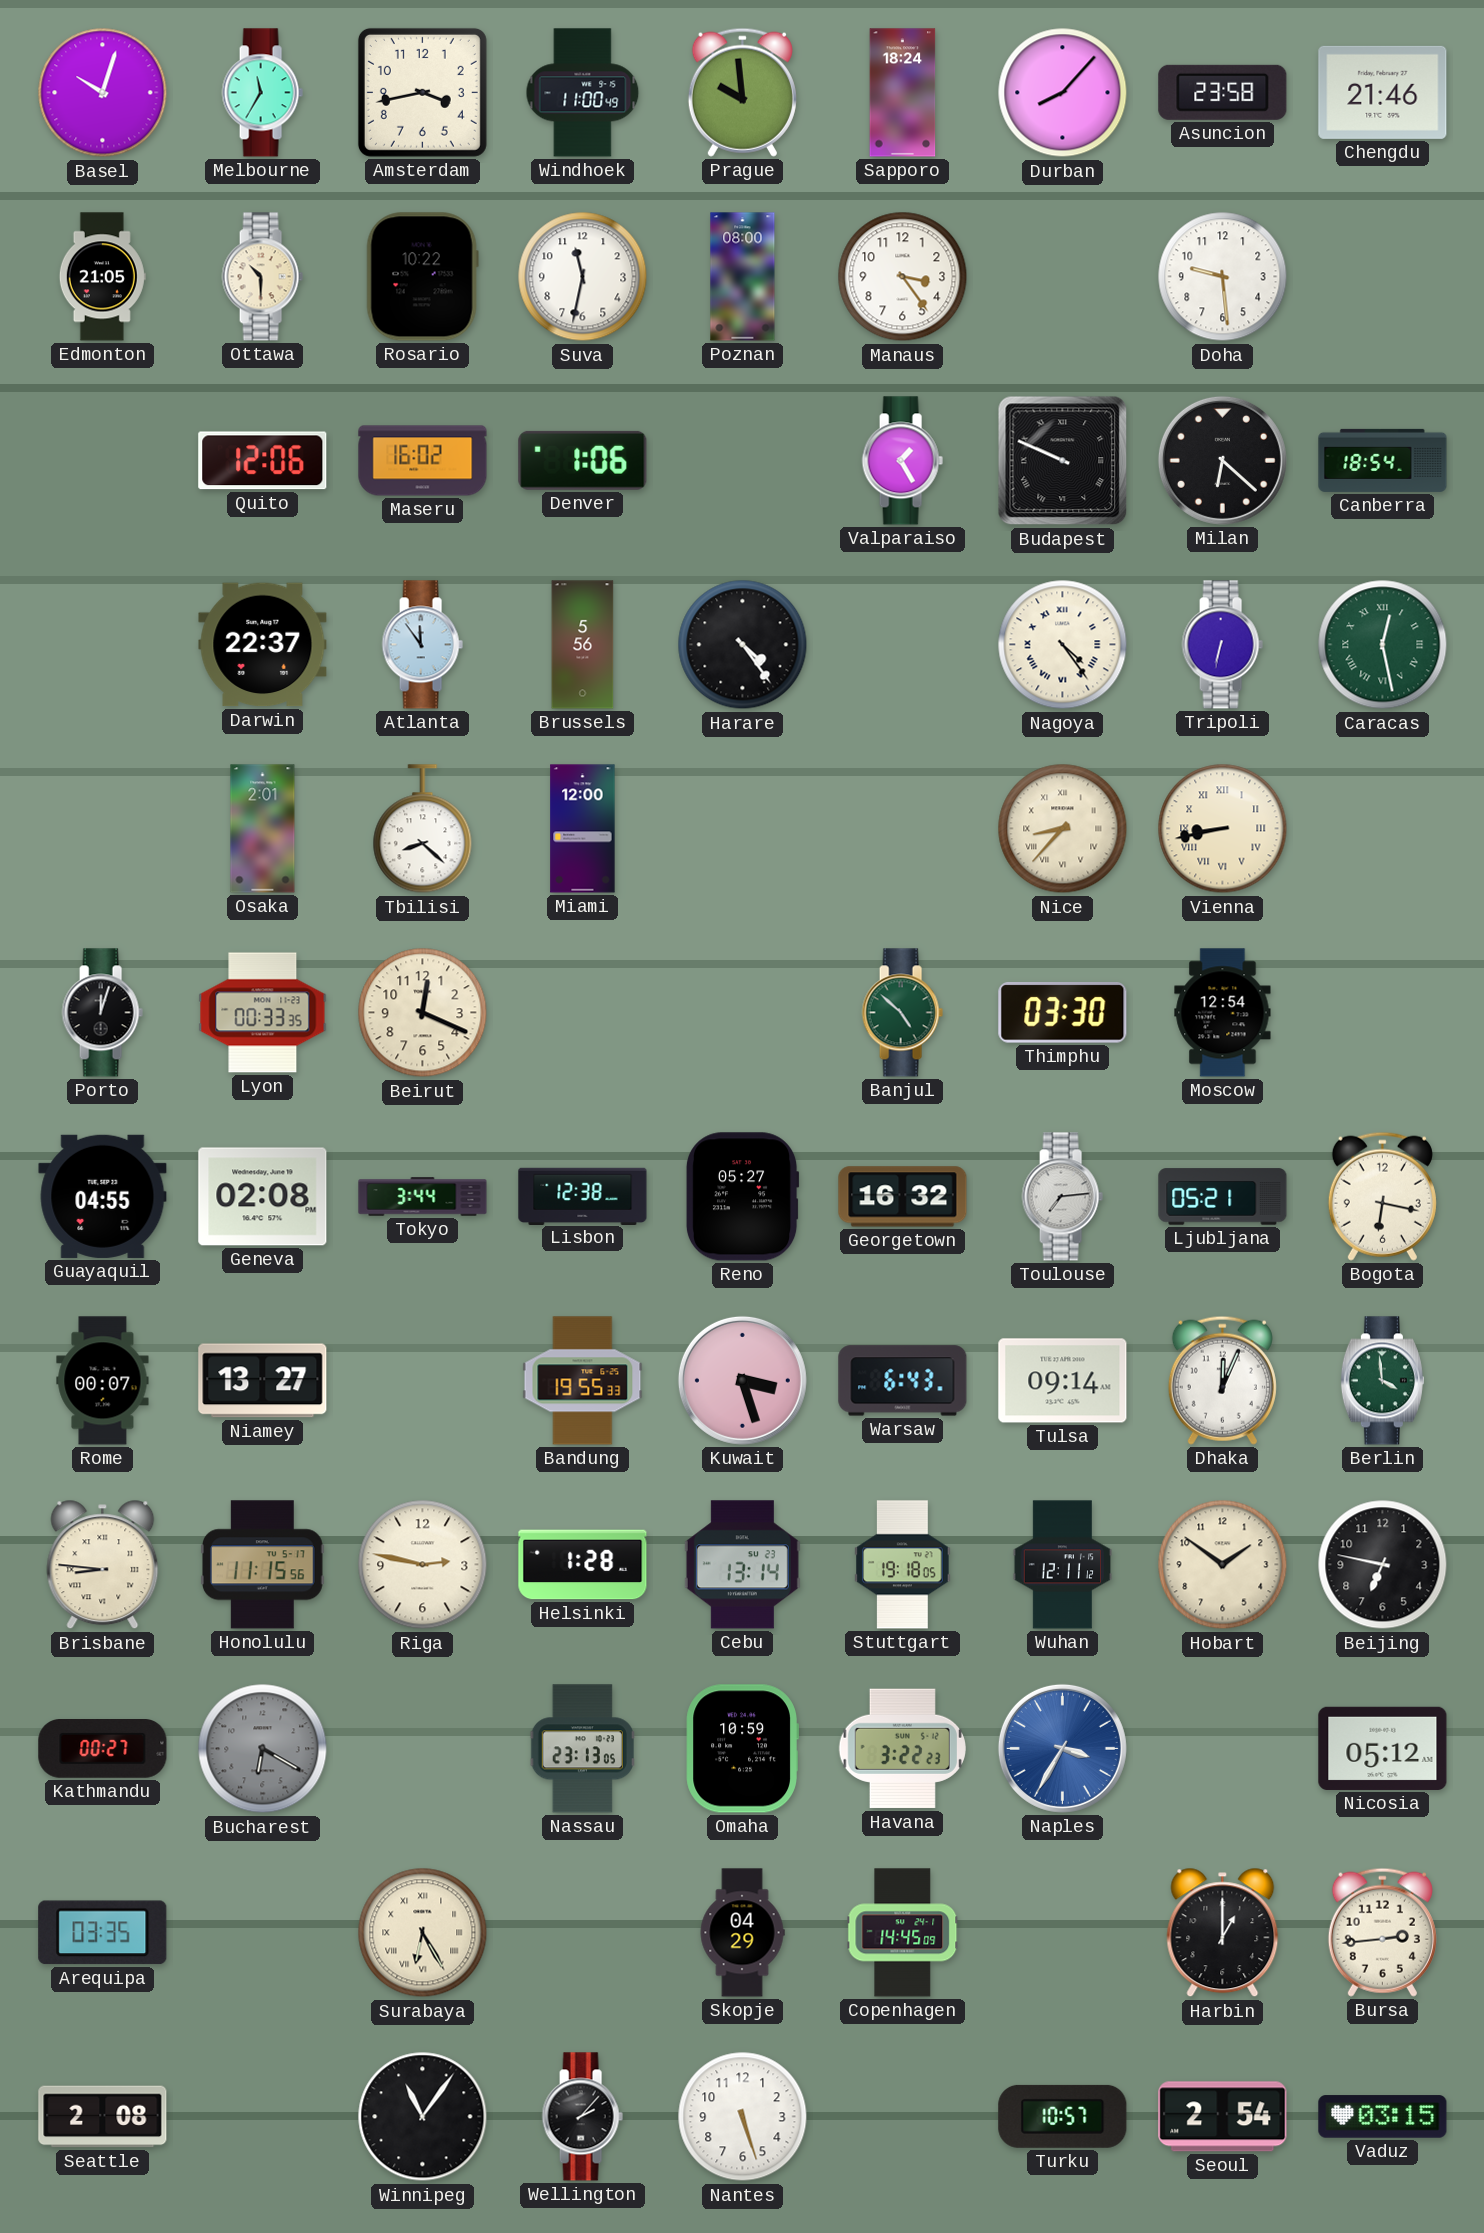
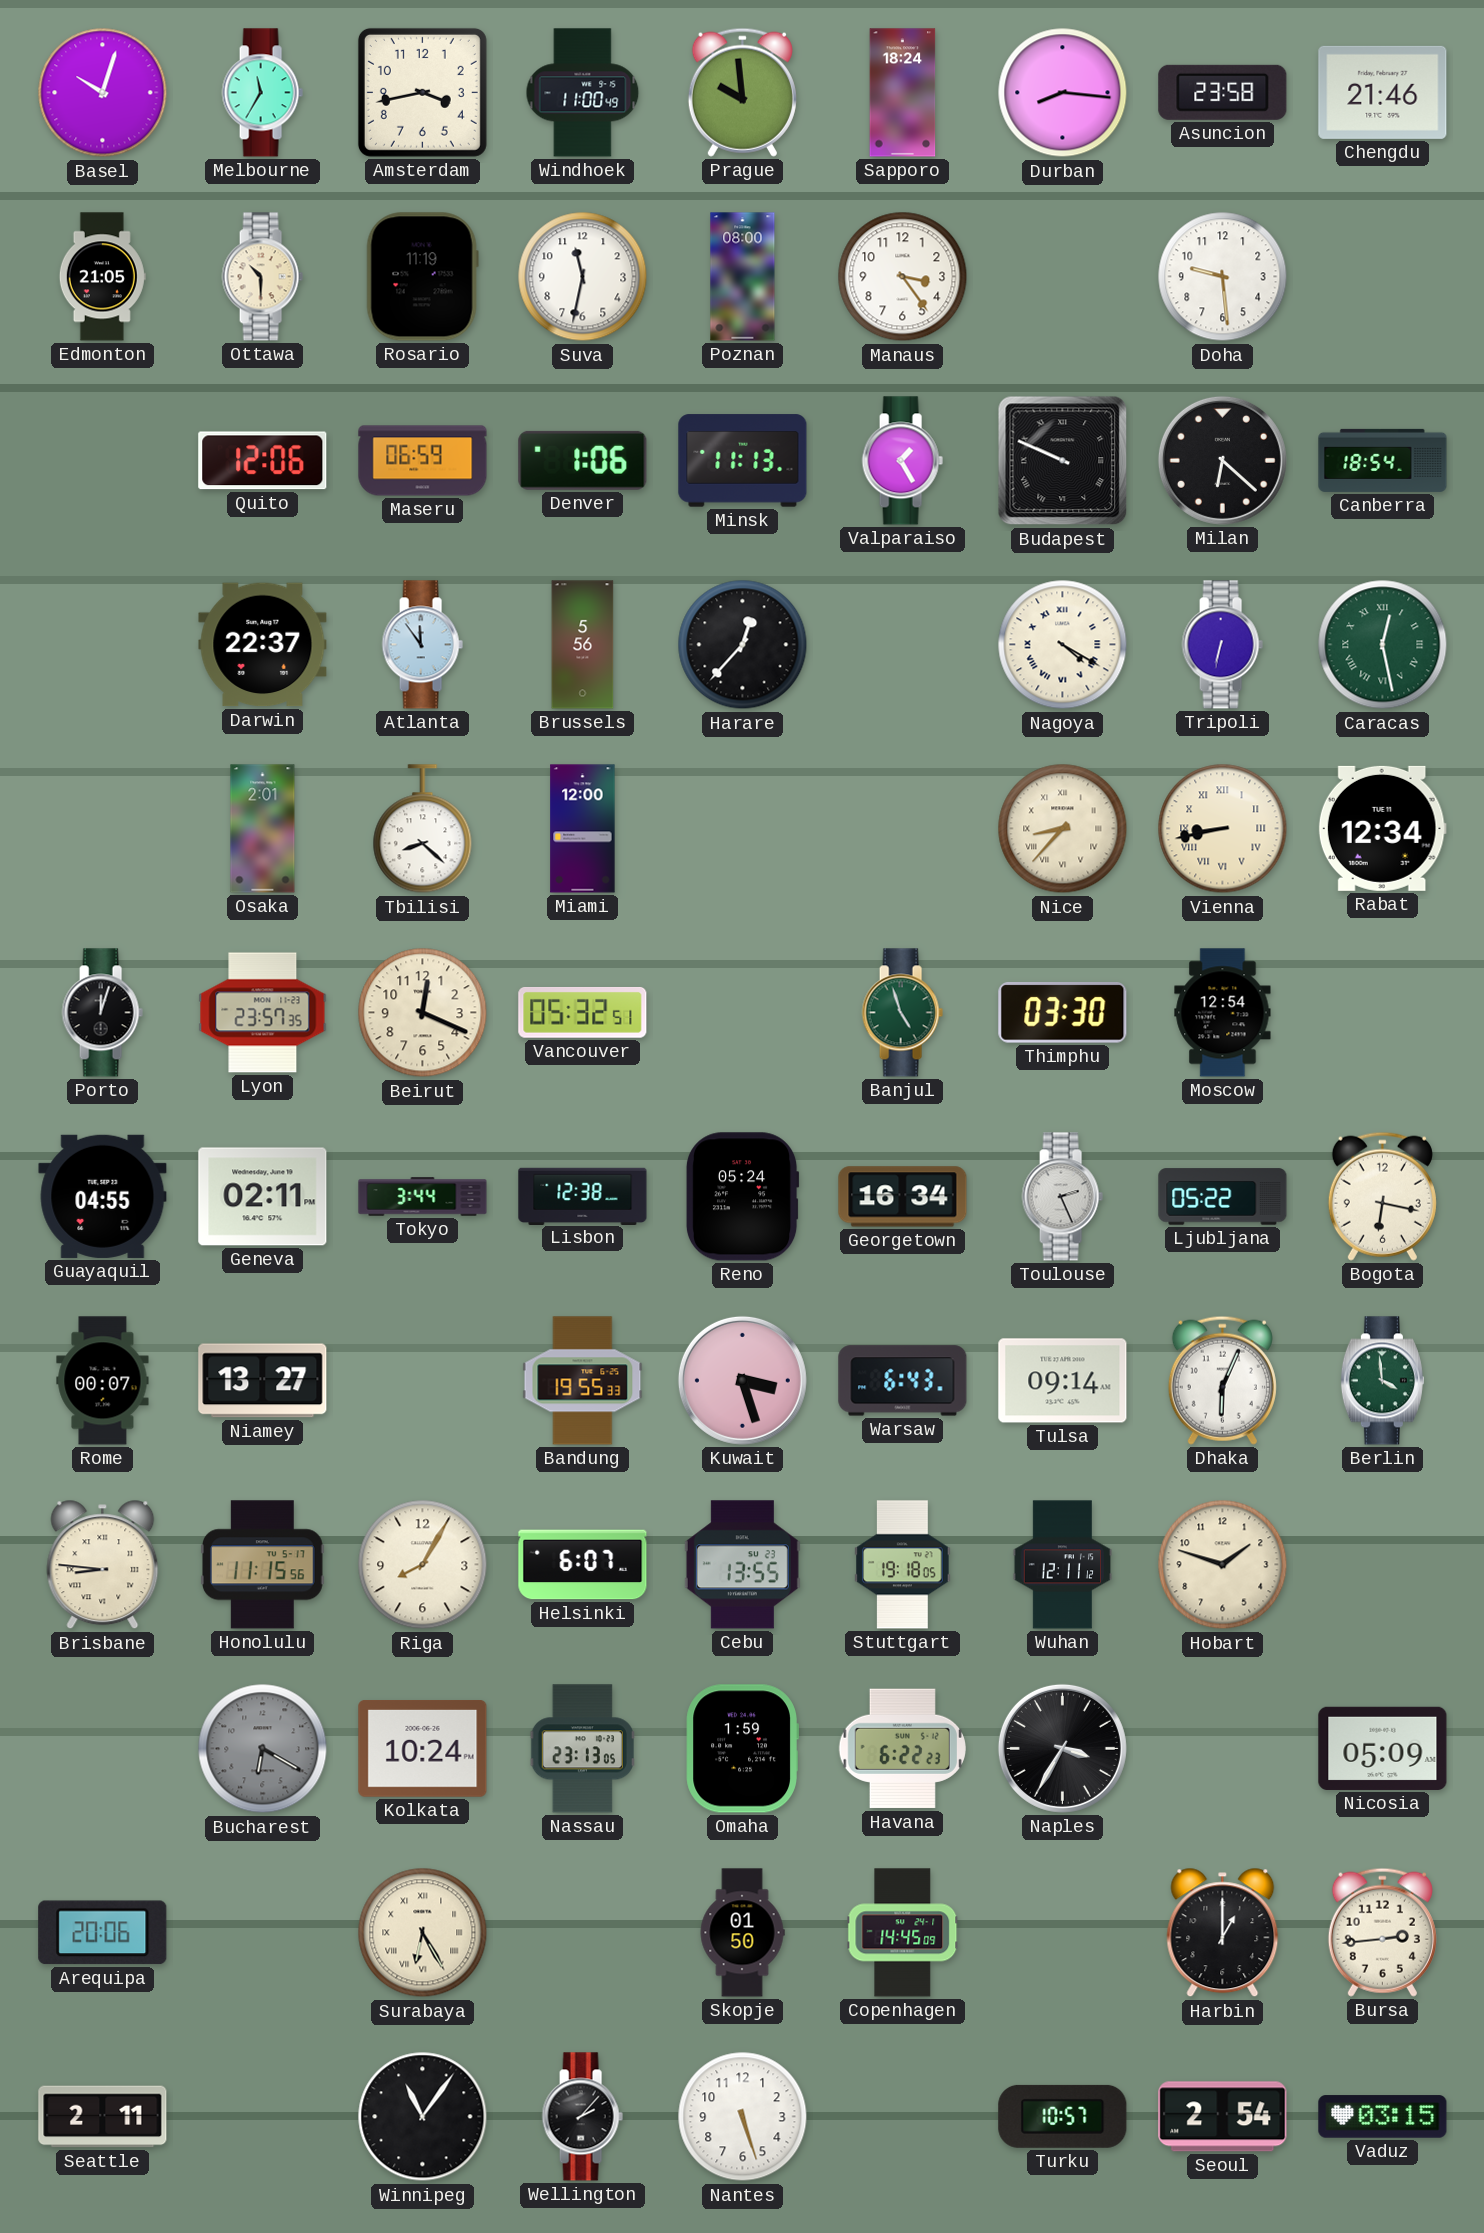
Durban: 8:07 -> 8:16 (1063, 93)
Rosario: 10:22 -> 11:19 (422, 277)
Maseru: 16:02 -> 06:59 (423, 461)
Minsk: none -> 11:13 (743, 461)
Harare: 4:24 -> 12:37 (743, 645)
Nagoya: 4:24 -> 4:20 (1063, 645)
Rabat: none -> 12:34 (1382, 828)
Lyon: 00:33 -> 23:57 (263, 1013)
Vancouver: none -> 05:32 (583, 1013)
Banjul: 4:52 -> 4:57 (902, 1013)
Geneva: 02:08 -> 02:11 (263, 1197)
Reno: 05:27 -> 05:24 (742, 1197)
Georgetown: 16:32 -> 16:34 (903, 1197)
Toulouse: 7:14 -> 2:26 (1062, 1197)
Ljubljana: 05:21 -> 05:22 (1223, 1197)
Dhaka: 12:04 -> 6:04 (1222, 1380)
Riga: 2:47 -> 8:05 (423, 1565)
Helsinki: 1:28 -> 6:07 (583, 1565)
Cebu: 13:14 -> 13:55 (742, 1565)
Hobart: 1:51 -> 1:48 (1223, 1565)
Beijing: 6:47 -> none (1383, 1565)
Kathmandu: 00:27 -> none (103, 1749)
Kolkata: none -> 10:24 (423, 1749)
Omaha: 10:59 -> 1:59 (742, 1749)
Havana: 3:22 -> 6:22 (902, 1749)
Naples dial: blue -> black (1062, 1748)
Nicosia: 05:12 -> 05:09 (1383, 1748)
Arequipa: 03:35 -> 20:06 (103, 1933)
Skopje: 04:29 -> 01:50 (742, 1933)
Seattle: 2:08 -> 2:11 (103, 2117)
